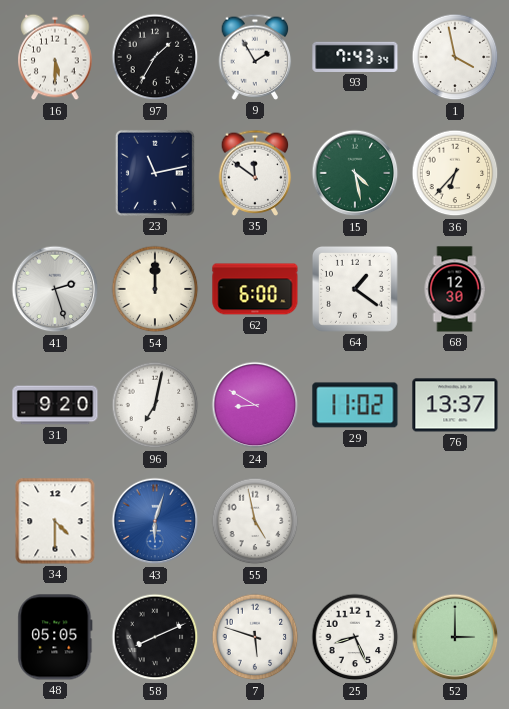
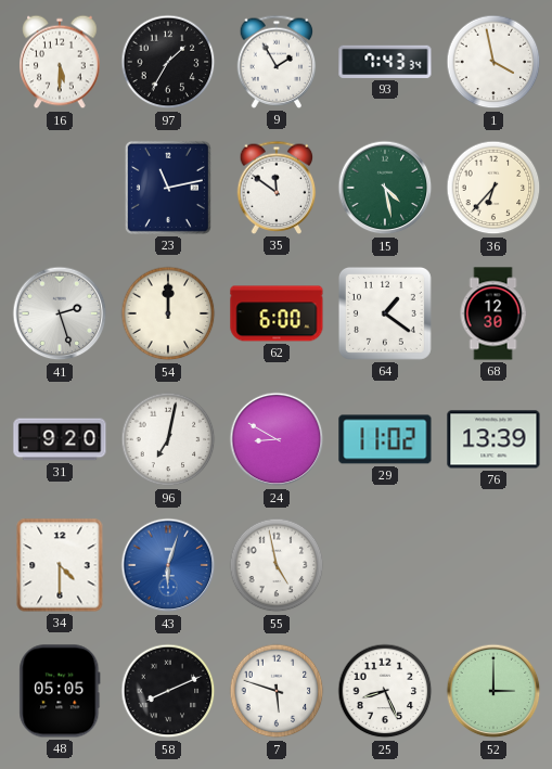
76: 13:37 -> 13:39 (493, 439)
